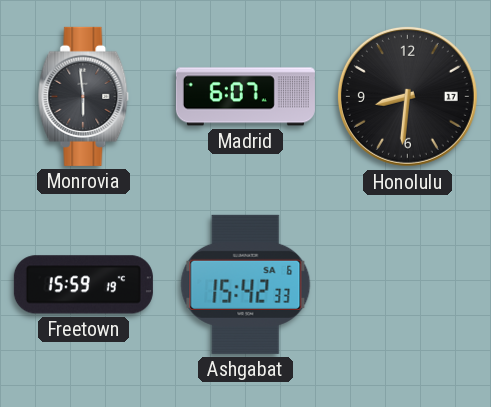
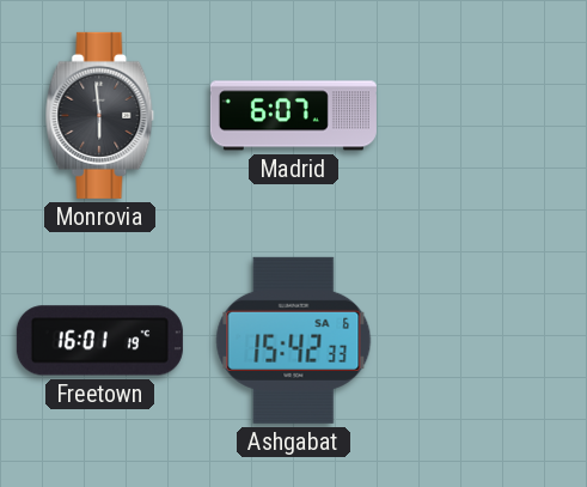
Honolulu: 8:31 -> none (407, 96)
Freetown: 15:59 -> 16:01 (99, 341)
